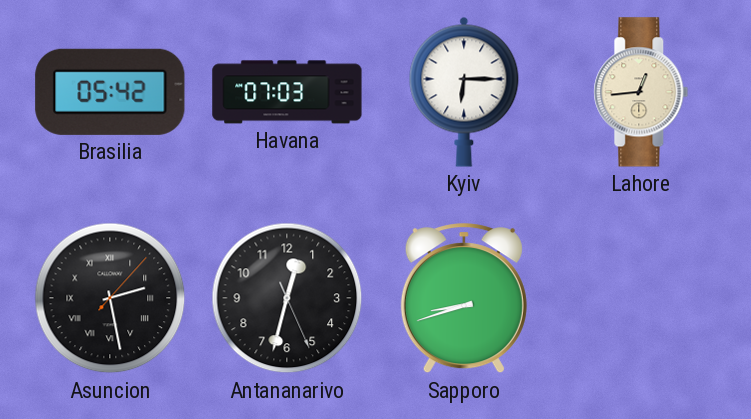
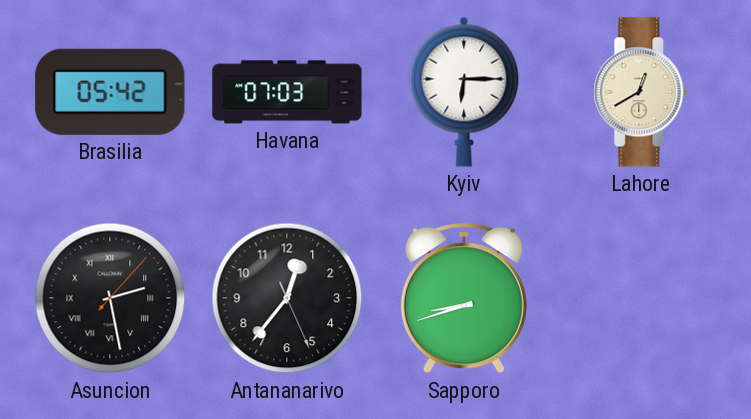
Lahore: 12:44 -> 12:40 (641, 92)
Antananarivo: 12:32 -> 12:36 (287, 298)
